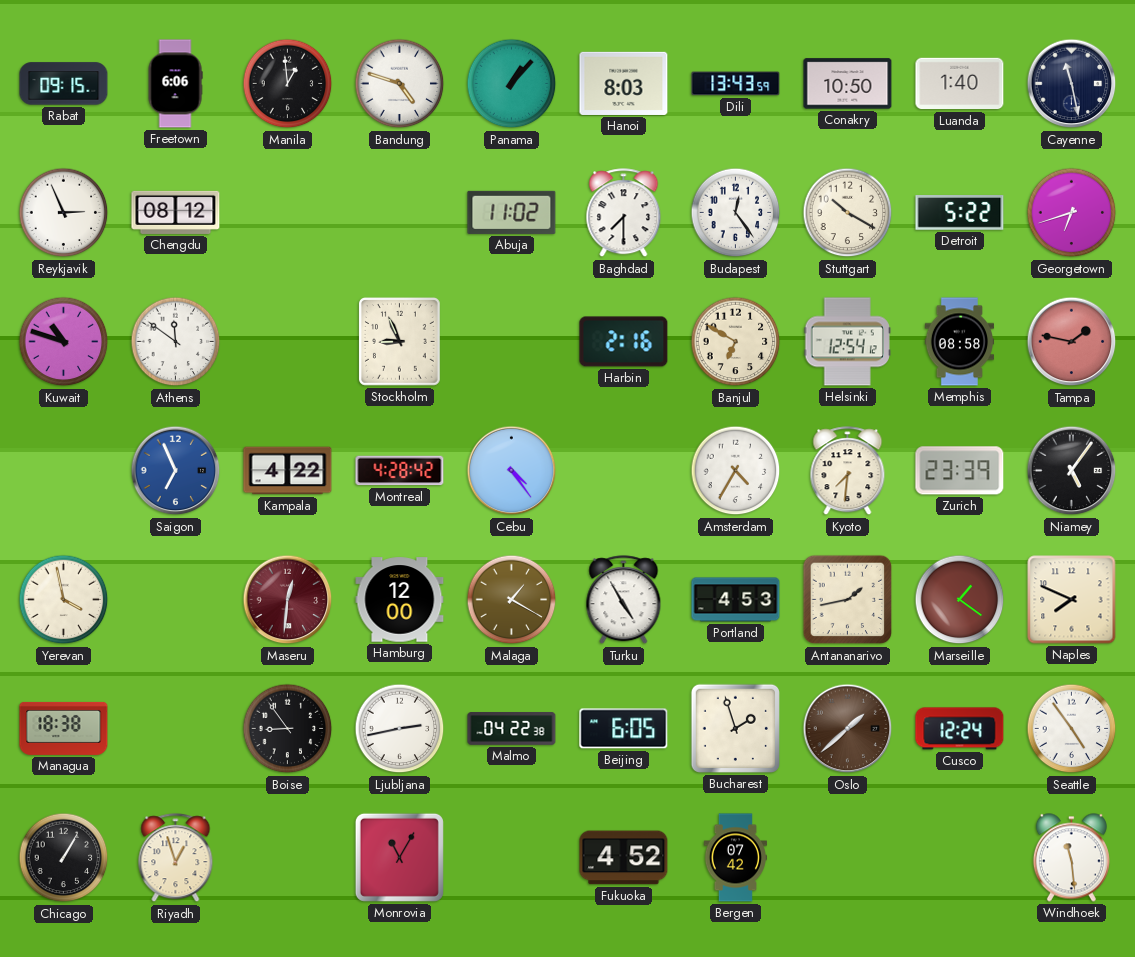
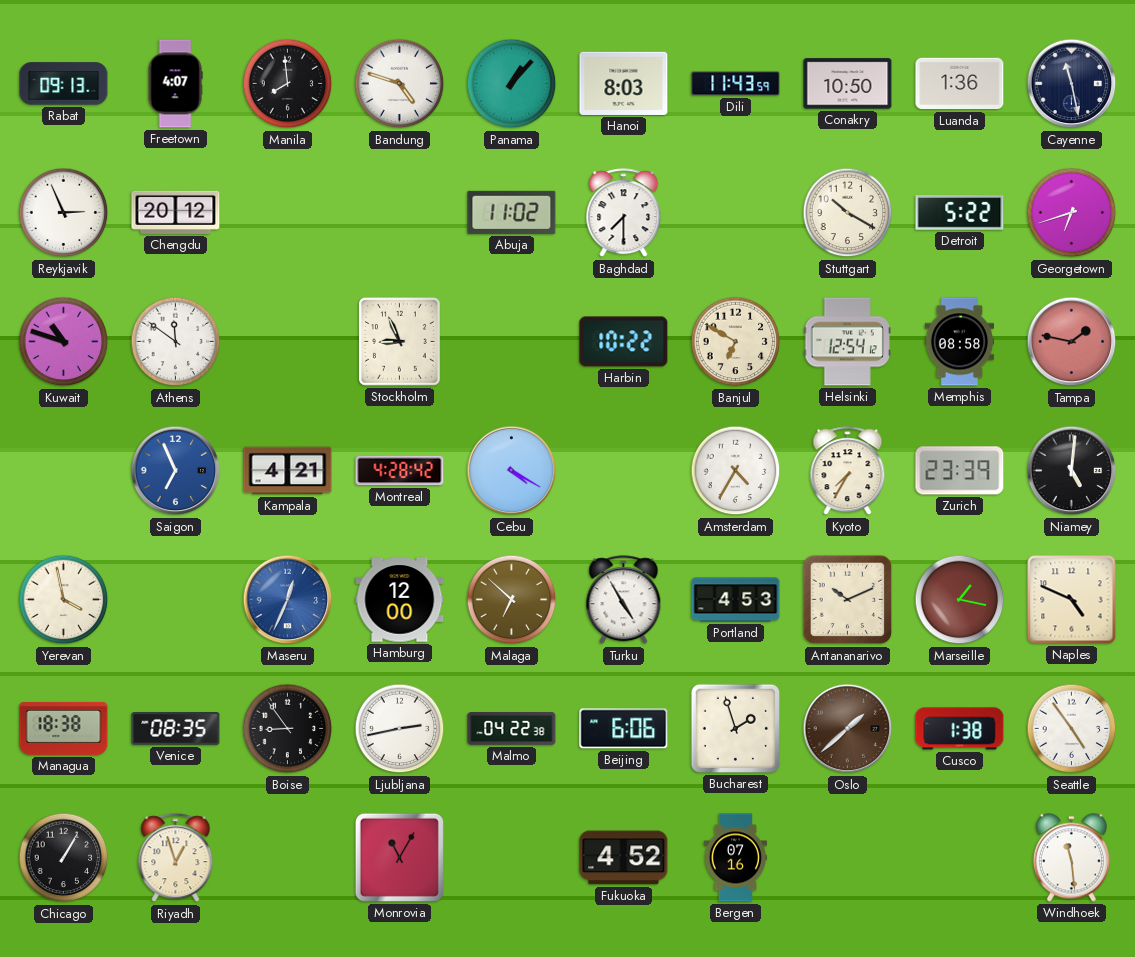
Rabat: 09:15 -> 09:13 (64, 84)
Freetown: 6:06 -> 4:07 (175, 84)
Manila: 12:59 -> 7:59 (288, 84)
Dili: 13:43 -> 11:43 (736, 84)
Luanda: 1:40 -> 1:36 (960, 84)
Chengdu: 08:12 -> 20:12 (176, 212)
Budapest: 12:24 -> none (736, 213)
Harbin: 2:16 -> 10:22 (624, 342)
Kampala: 4:22 -> 4:21 (288, 471)
Cebu: 4:24 -> 4:20 (512, 471)
Kyoto: 7:31 -> 7:35 (848, 471)
Niamey: 5:06 -> 5:01 (1072, 471)
Maseru: 12:31 -> 12:34 (288, 600)
Maseru dial: burgundy -> blue (288, 600)
Malaga: 1:20 -> 6:52 (512, 600)
Antananarivo: 1:43 -> 10:11 (848, 600)
Marseille: 1:21 -> 1:17 (960, 600)
Naples: 7:49 -> 4:49 (1072, 600)
Venice: none -> 08:35 (176, 729)
Beijing: 6:05 -> 6:06 (624, 729)
Cusco: 12:24 -> 1:38 (960, 729)
Bergen: 07:42 -> 07:16 (735, 858)
